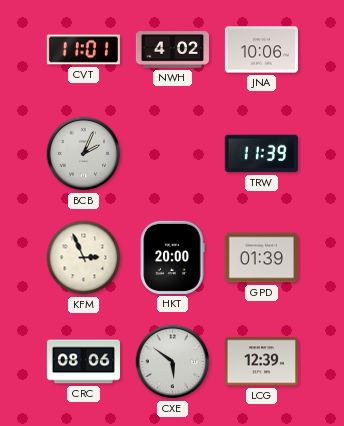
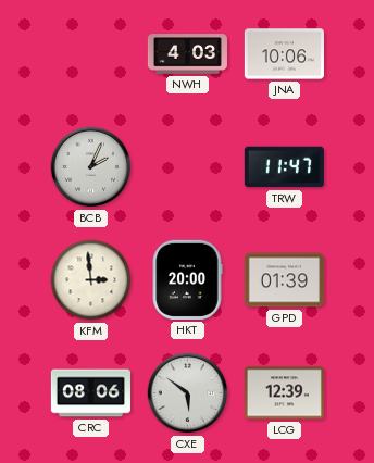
CVT: 11:01 -> none (83, 50)
NWH: 4:02 -> 4:03 (187, 54)
TRW: 11:39 -> 11:47 (284, 167)
KFM: 2:56 -> 2:59 (91, 280)
